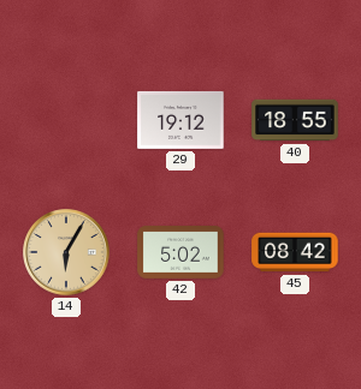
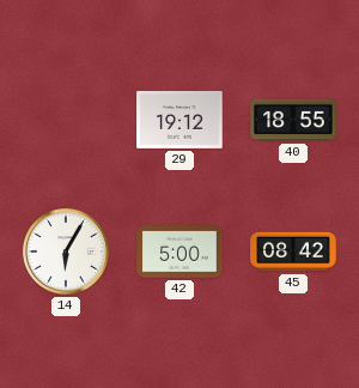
14 dial: champagne -> white (66, 251)
42: 5:02 -> 5:00 (180, 251)
